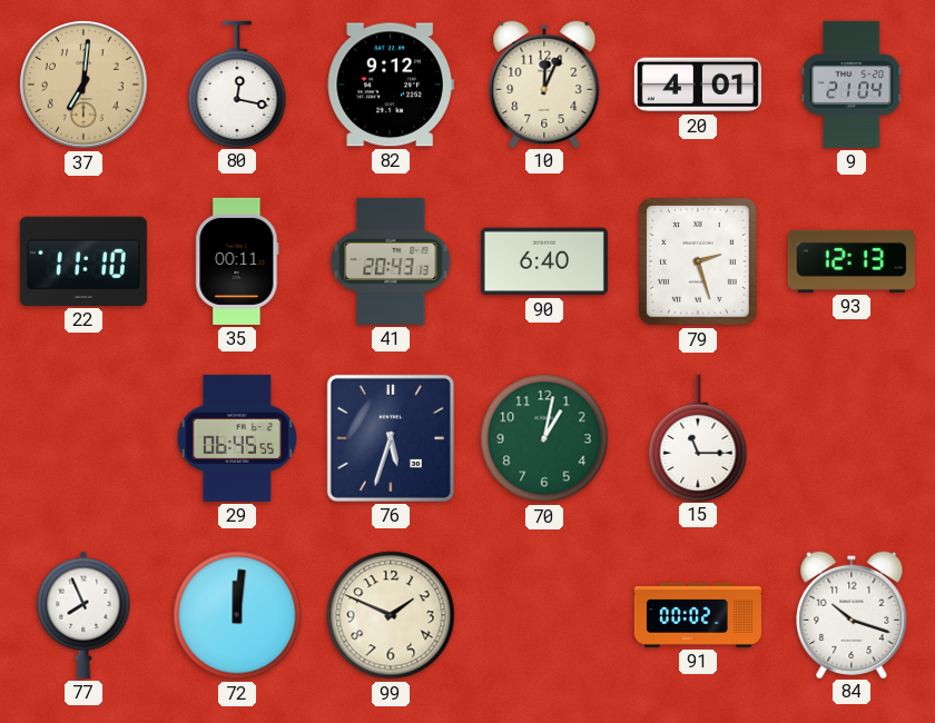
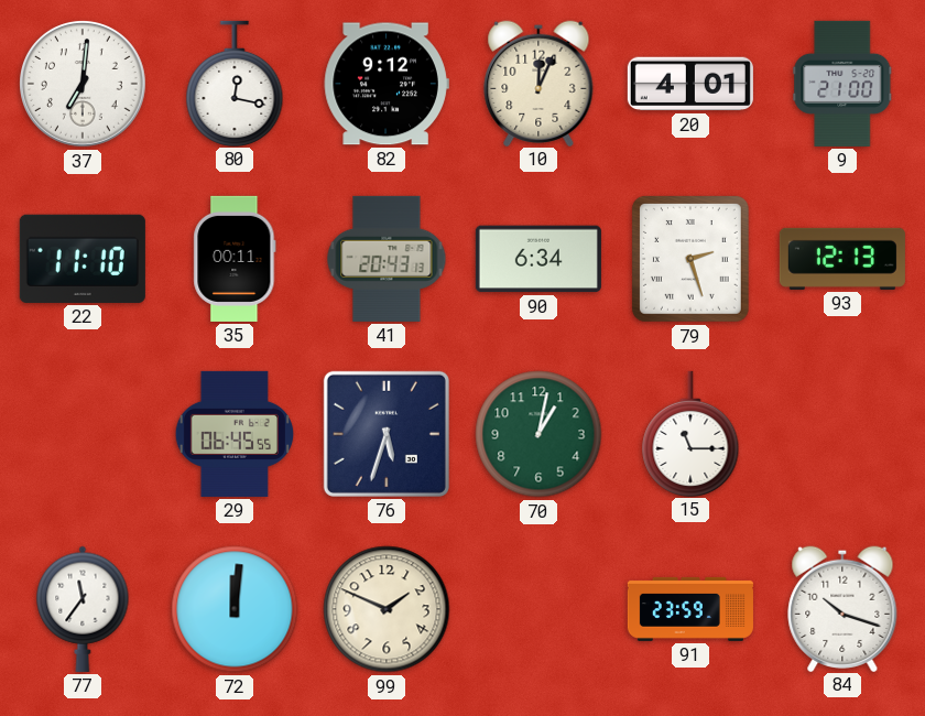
37 dial: champagne -> white (84, 85)
9: 21:04 -> 21:00 (842, 84)
90: 6:40 -> 6:34 (538, 259)
77: 7:56 -> 11:36 (83, 609)
91: 00:02 -> 23:59 (690, 609)
